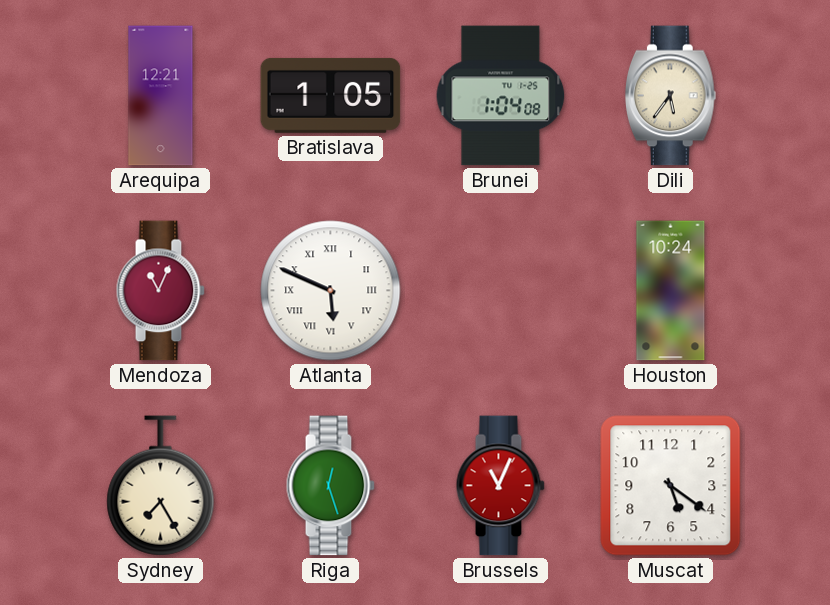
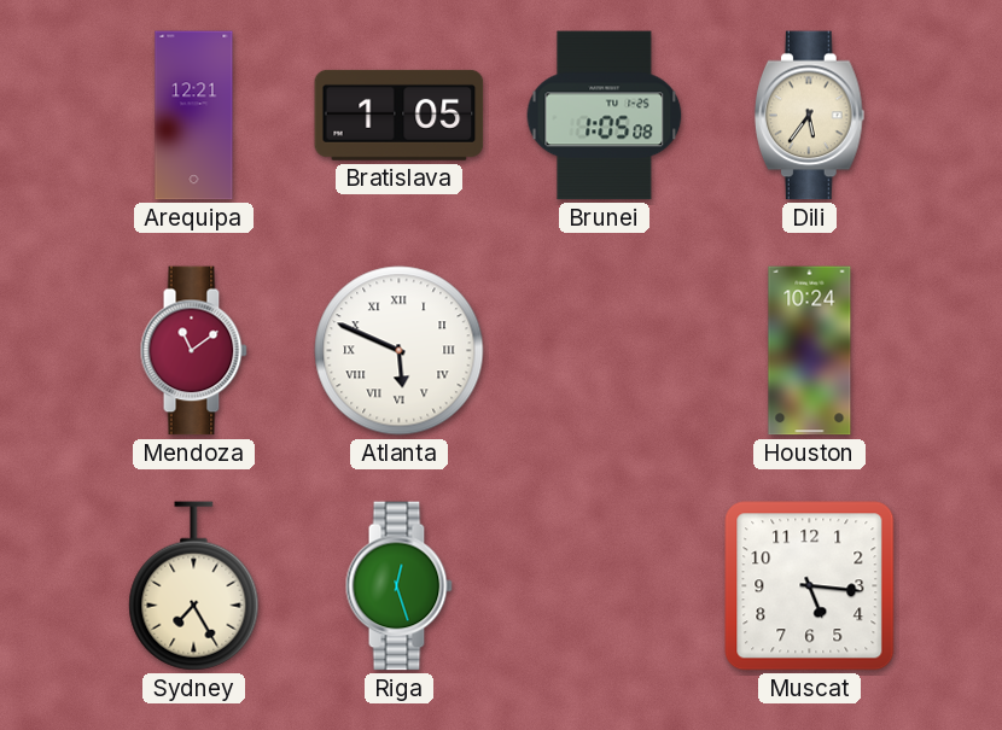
Brunei: 1:04 -> 1:05 (605, 116)
Mendoza: 11:04 -> 11:09 (193, 351)
Brussels: 11:04 -> none (500, 486)
Muscat: 5:21 -> 5:16 (810, 586)
